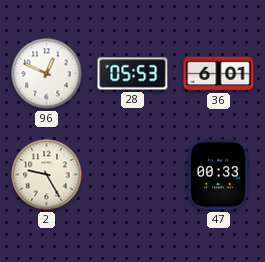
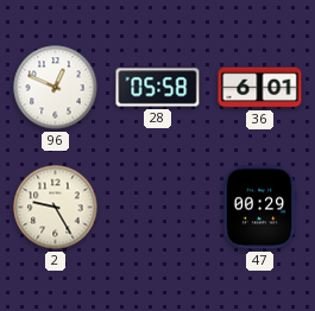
28: 05:53 -> 05:58 (158, 88)
47: 00:33 -> 00:29 (259, 208)
